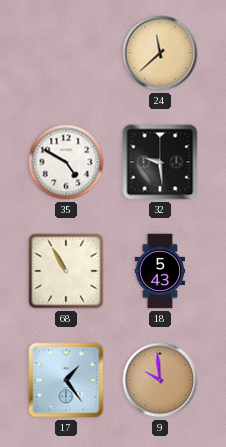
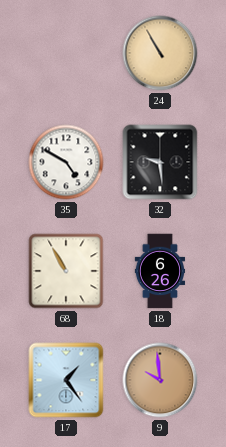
24: 11:38 -> 10:55 (160, 53)
18: 5:43 -> 6:26 (160, 271)
